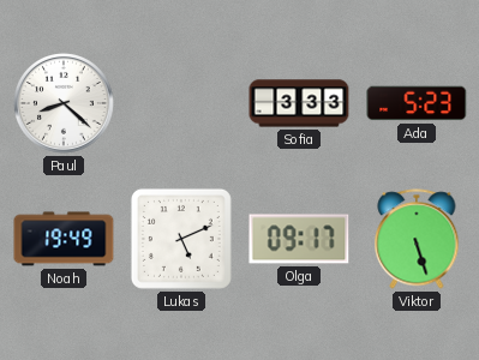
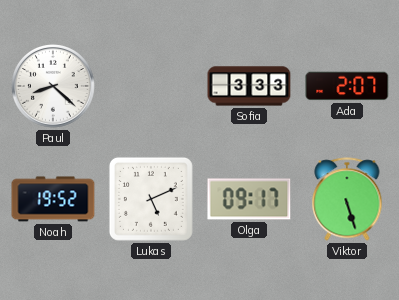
Ada: 5:23 -> 2:07 (347, 86)
Noah: 19:49 -> 19:52 (53, 199)
